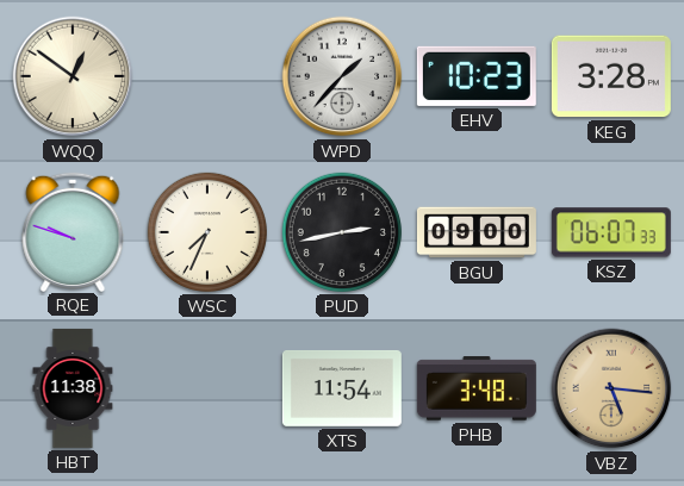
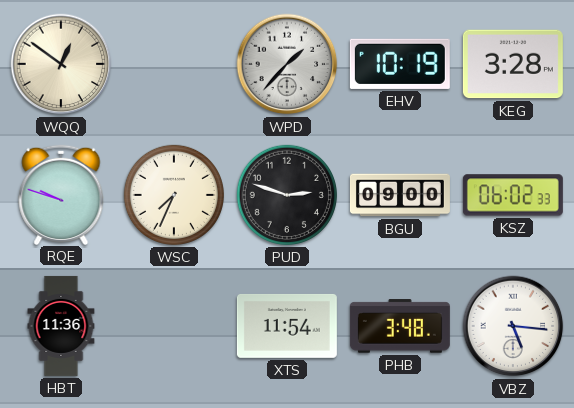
EHV: 10:23 -> 10:19 (400, 64)
PUD: 2:43 -> 2:48 (287, 195)
KSZ: 06:07 -> 06:02 (513, 195)
HBT: 11:38 -> 11:36 (61, 326)
VBZ dial: champagne -> white (513, 326)
